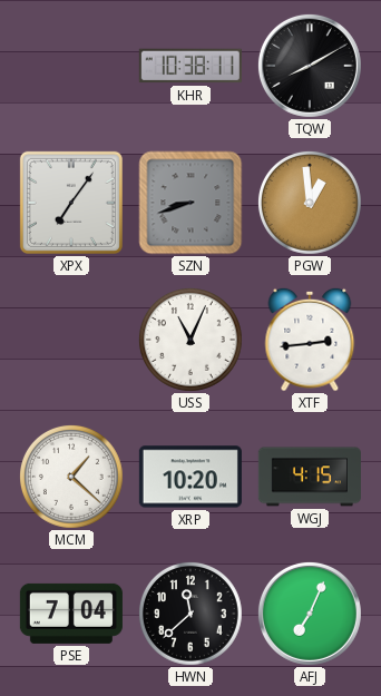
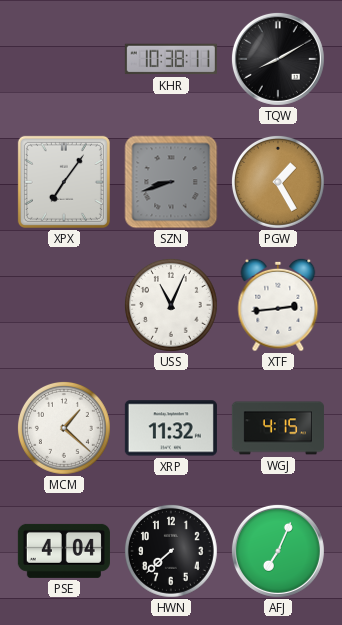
PGW: 12:59 -> 1:25 (278, 182)
XRP: 10:20 -> 11:32 (171, 428)
PSE: 7:04 -> 4:04 (64, 551)
HWN: 11:38 -> 7:38 (171, 551)
